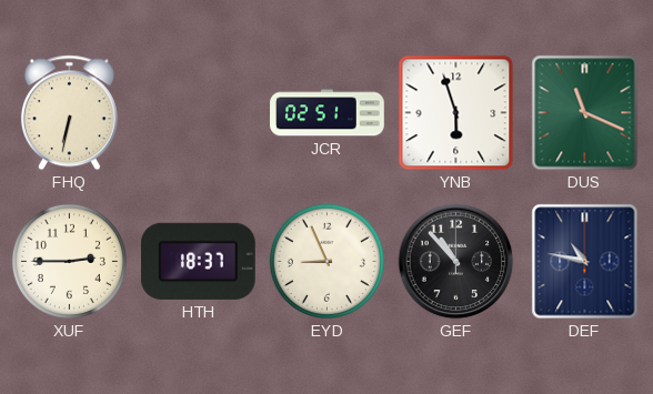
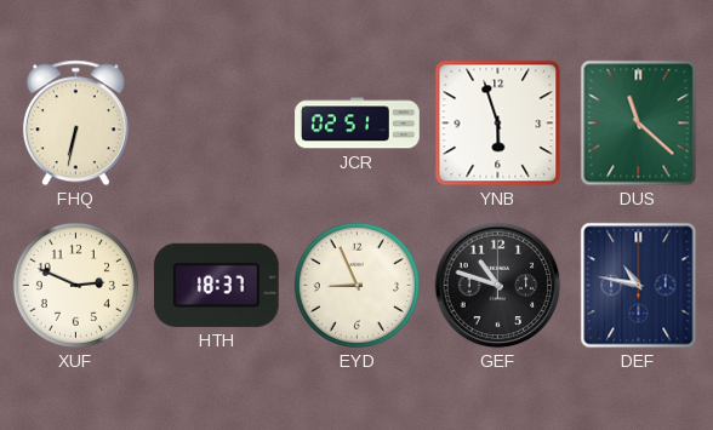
DUS: 11:19 -> 11:22 (639, 124)
XUF: 2:45 -> 2:49 (75, 285)
GEF: 10:53 -> 10:48 (498, 286)
